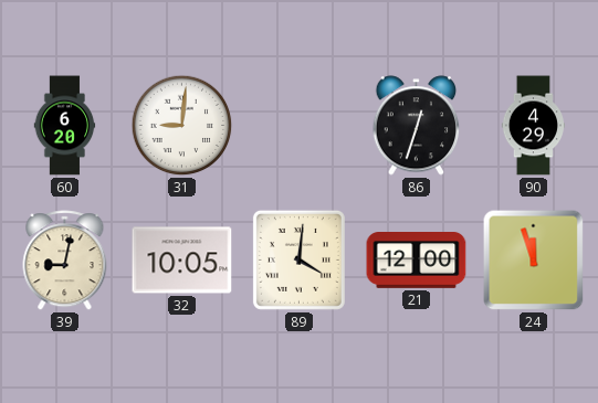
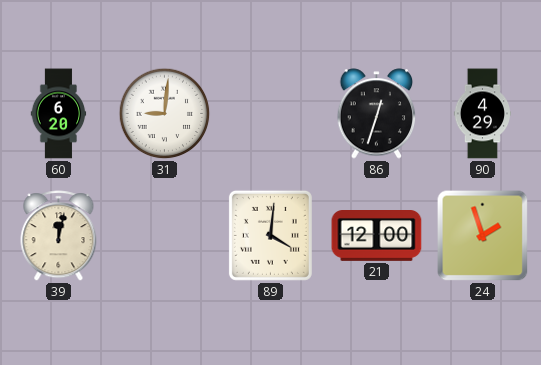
39: 9:02 -> 12:02 (59, 236)
32: 10:05 -> none (182, 261)
24: 11:57 -> 1:57 (483, 236)
